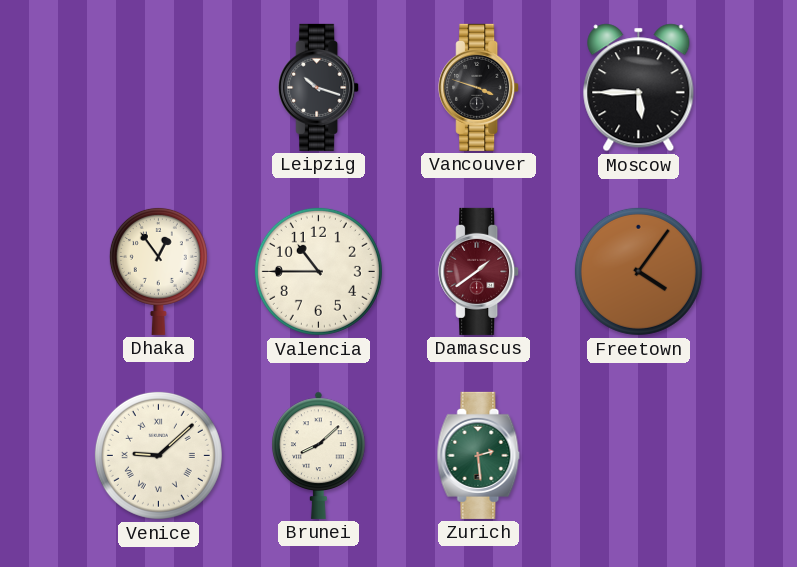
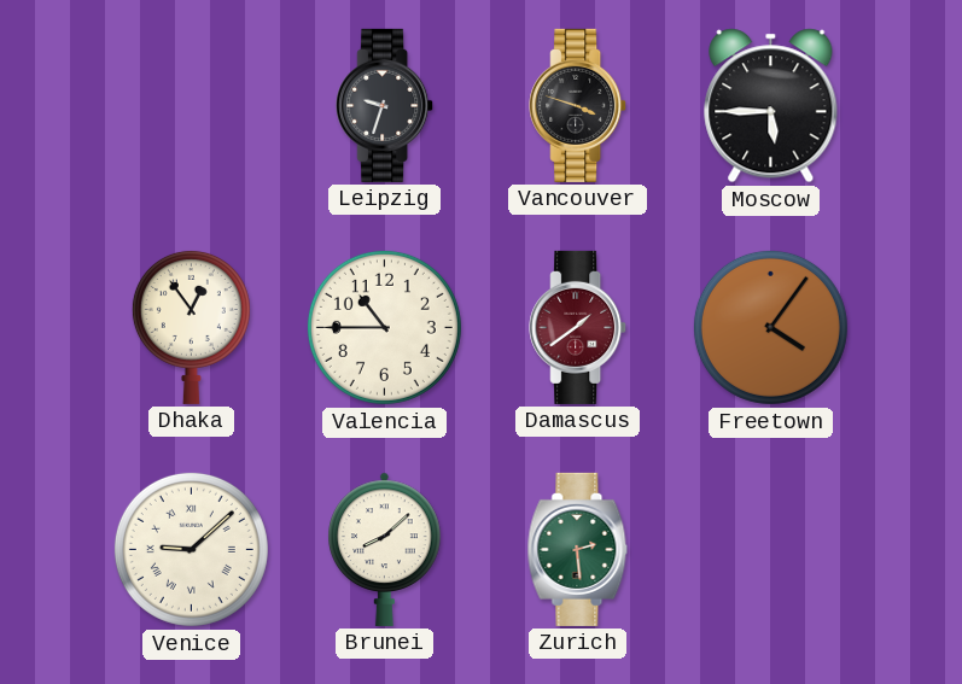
Leipzig: 10:18 -> 9:33 (385, 105)
